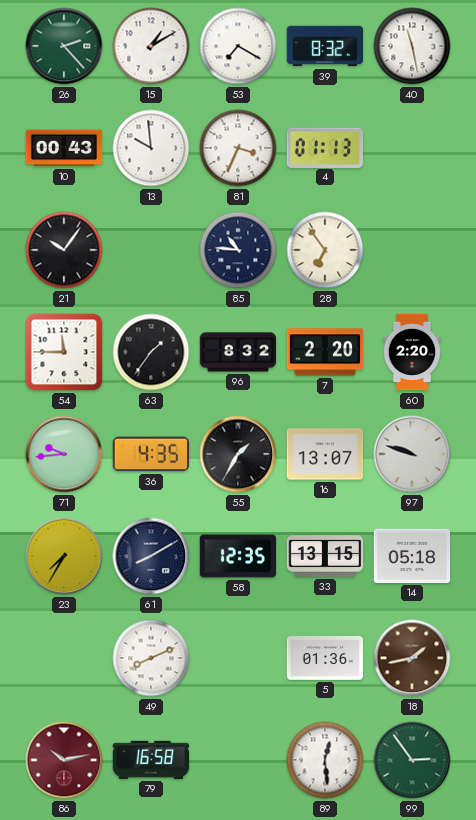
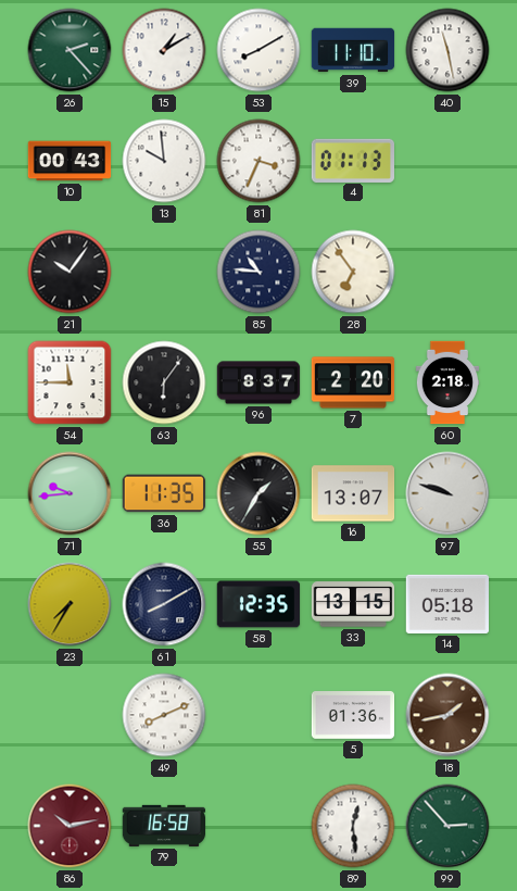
53: 7:20 -> 8:10 (258, 50)
39: 8:32 -> 11:10 (353, 50)
63: 1:36 -> 6:06 (164, 382)
96: 8:32 -> 8:37 (258, 382)
60: 2:20 -> 2:18 (447, 382)
36: 4:35 -> 11:35 (164, 493)
99: 2:54 -> 2:53 (447, 826)
